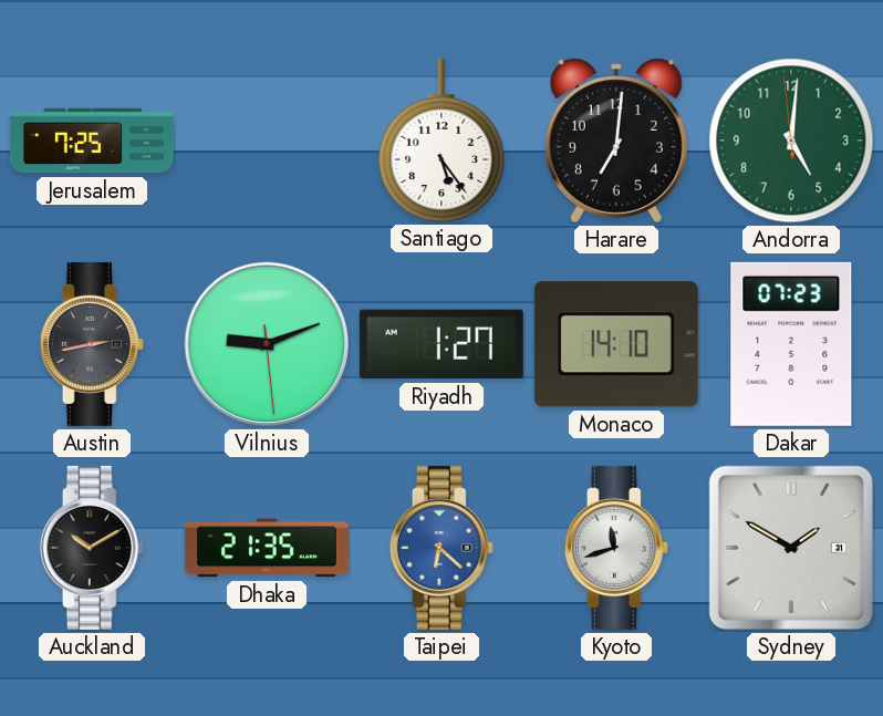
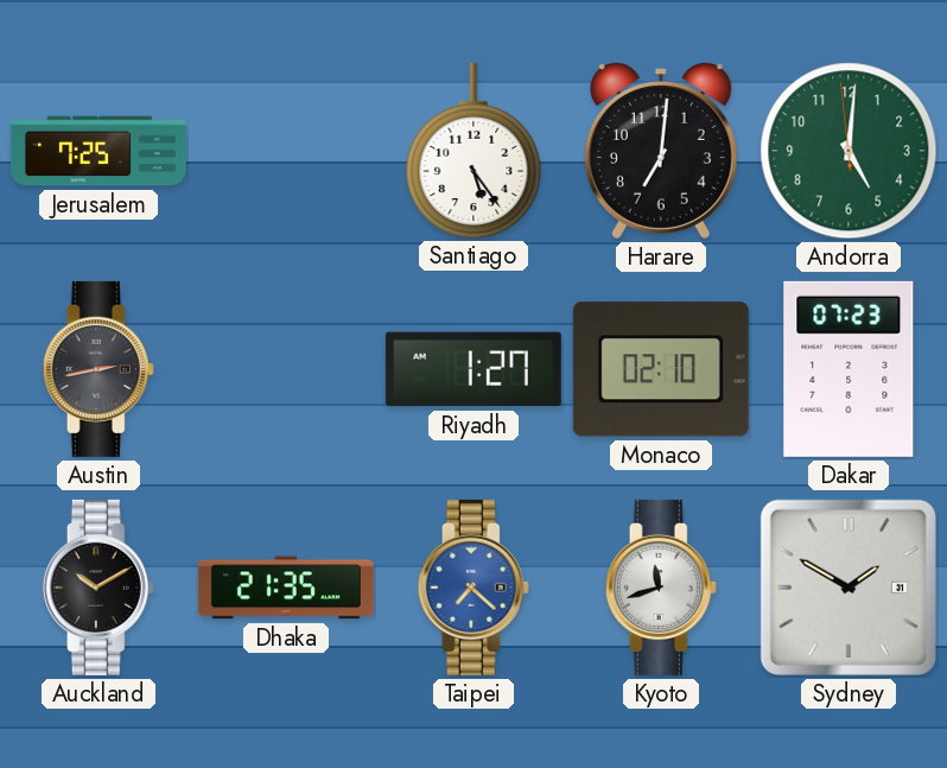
Vilnius: 9:11 -> none (267, 344)
Monaco: 14:10 -> 02:10 (661, 369)
Taipei: 6:22 -> 7:22 (474, 588)
